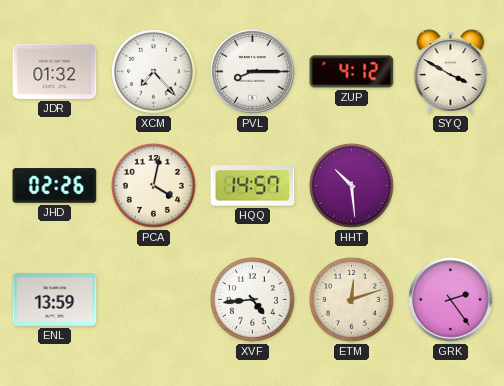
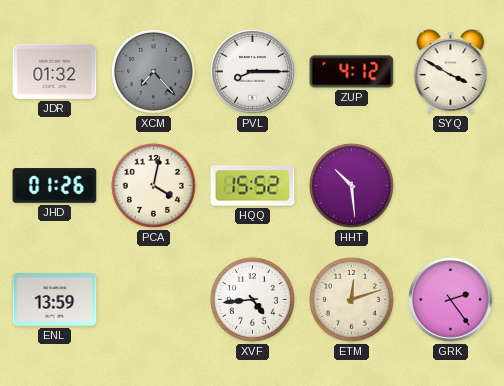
XCM dial: white -> grey (153, 71)
JHD: 02:26 -> 01:26 (55, 186)
HQQ: 14:57 -> 15:52 (253, 186)
